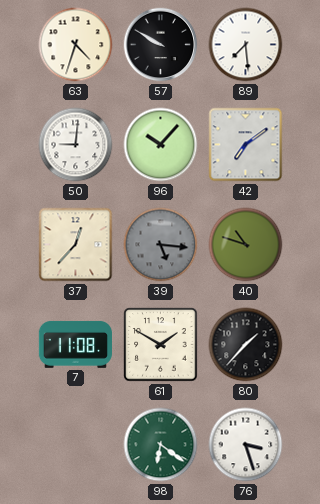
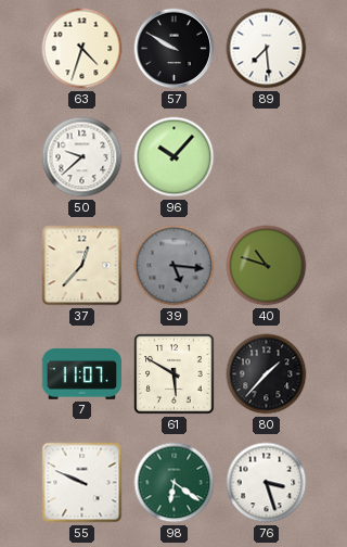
50: 9:01 -> 9:38 (82, 157)
42: 7:09 -> none (246, 145)
7: 11:08 -> 11:07 (81, 374)
61: 1:50 -> 5:50 (175, 374)
55: none -> 9:49 (82, 483)
